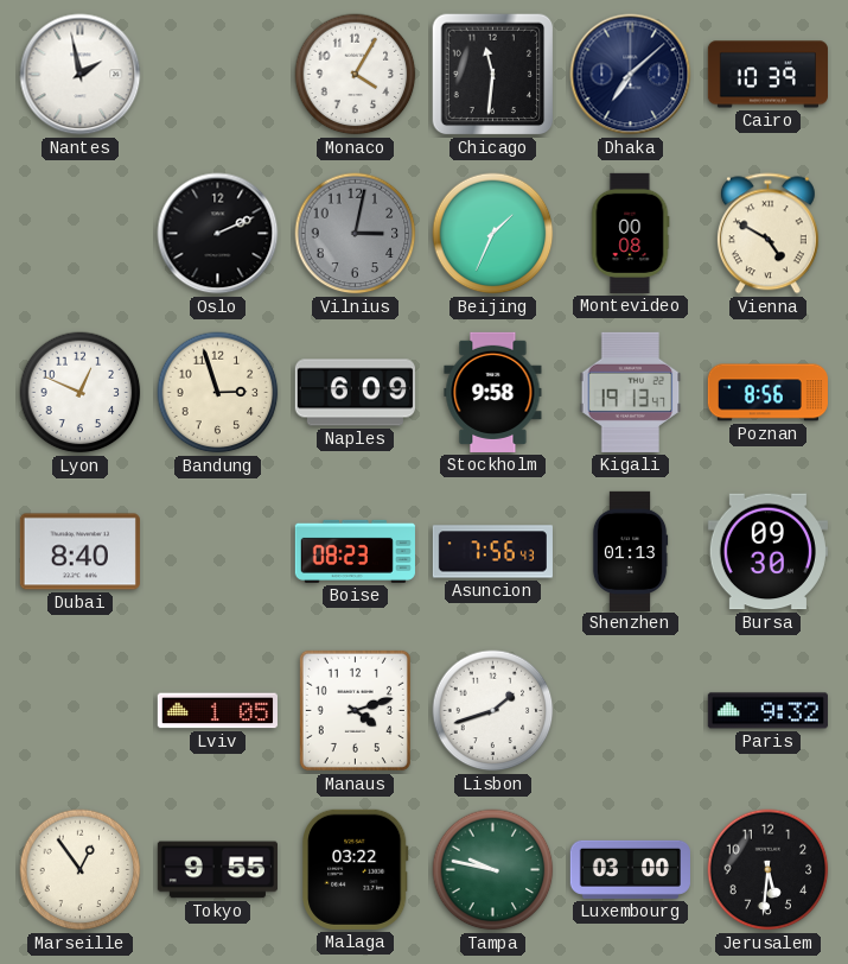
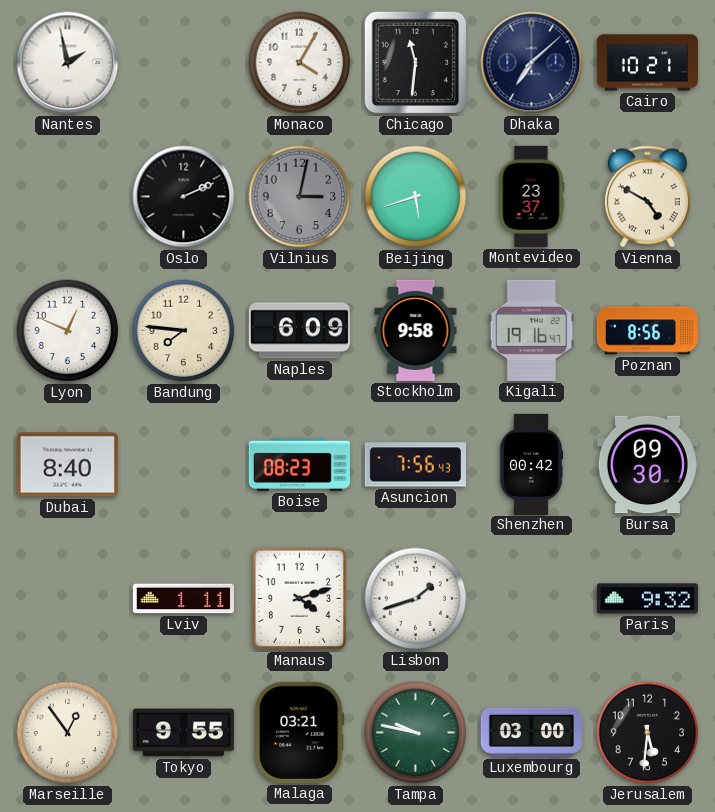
Cairo: 10:39 -> 10:21 (647, 63)
Beijing: 1:34 -> 5:42 (416, 197)
Montevideo: 00:08 -> 23:37 (531, 196)
Bandung: 2:57 -> 7:46 (184, 331)
Kigali: 19:13 -> 19:16 (532, 330)
Shenzhen: 01:13 -> 00:42 (531, 464)
Lviv: 1:05 -> 1:11 (183, 599)
Malaga: 03:22 -> 03:21 (300, 732)
